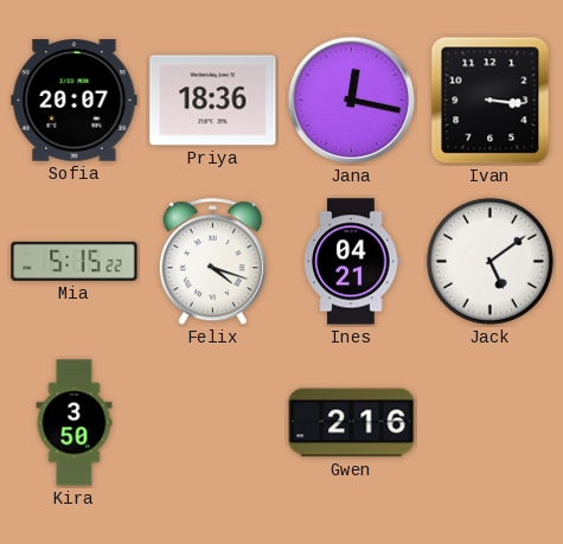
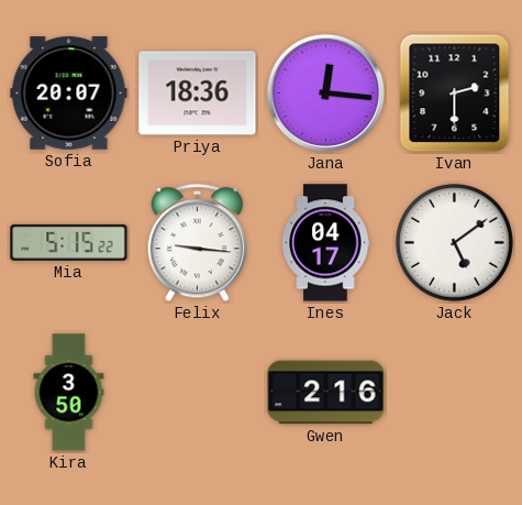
Jana: 12:17 -> 12:16 (326, 94)
Ivan: 3:16 -> 2:30 (455, 94)
Felix: 4:18 -> 9:16 (197, 243)
Ines: 04:21 -> 04:17 (326, 243)
